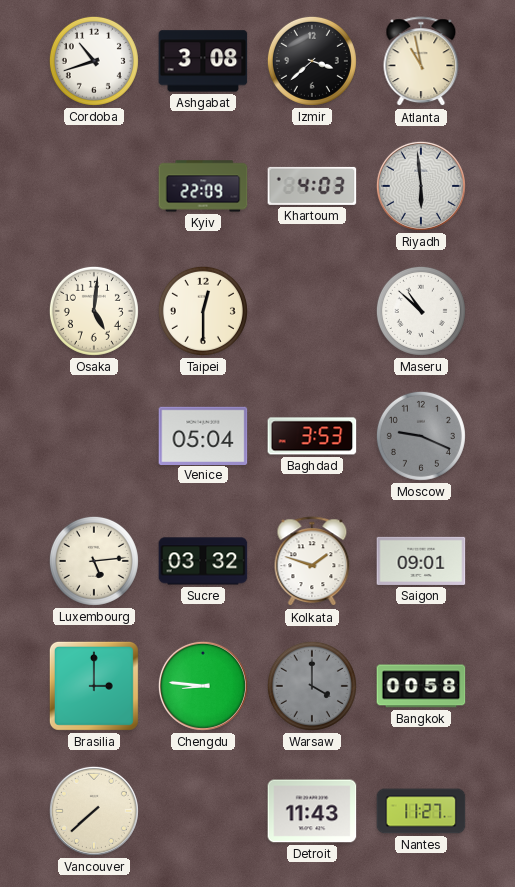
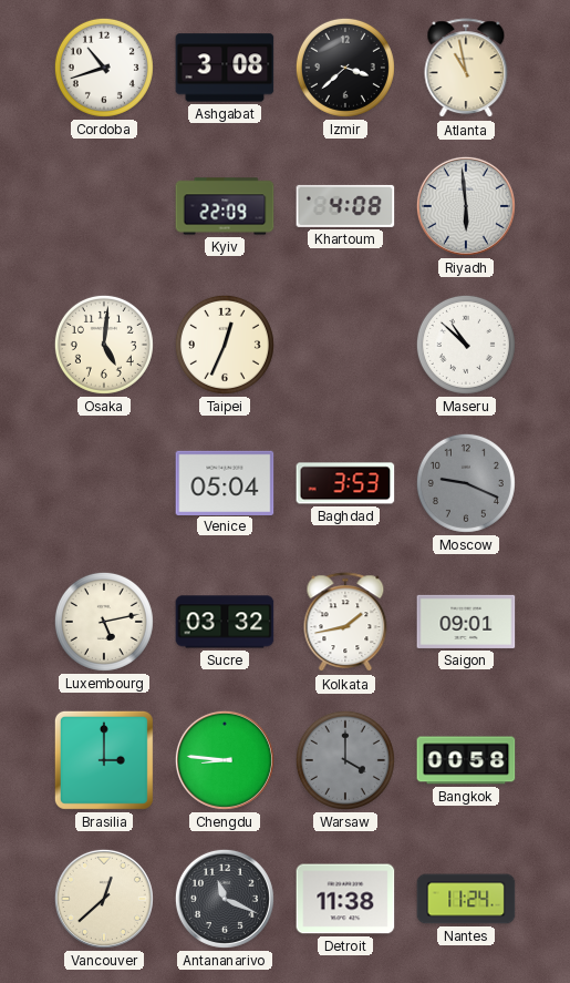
Khartoum: 4:03 -> 4:08 (345, 206)
Taipei: 12:30 -> 12:34 (225, 345)
Luxembourg: 5:14 -> 5:13 (104, 622)
Kolkata: 1:48 -> 1:43 (345, 623)
Vancouver: 7:38 -> 12:38 (104, 899)
Antananarivo: none -> 11:19 (225, 899)
Detroit: 11:43 -> 11:38 (345, 899)
Nantes: 11:27 -> 11:24 (466, 899)
